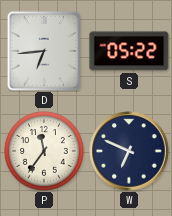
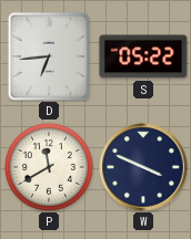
P: 11:36 -> 11:40 (49, 167)
W: 6:49 -> 3:49 (143, 167)
